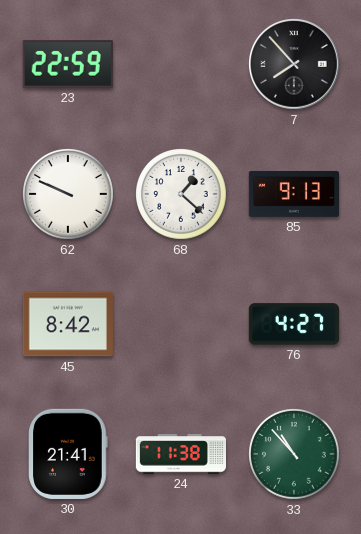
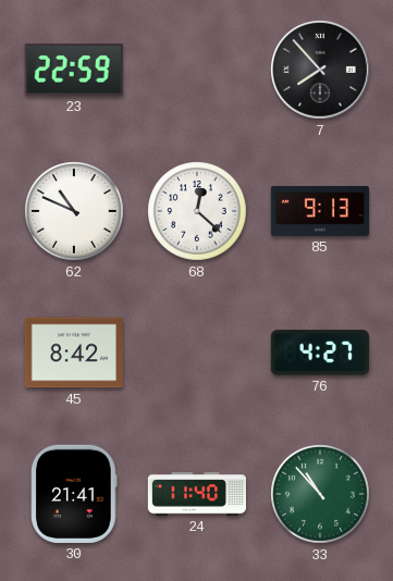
62: 9:49 -> 10:49 (75, 212)
68: 1:22 -> 12:22 (198, 212)
24: 11:38 -> 11:40 (196, 494)
